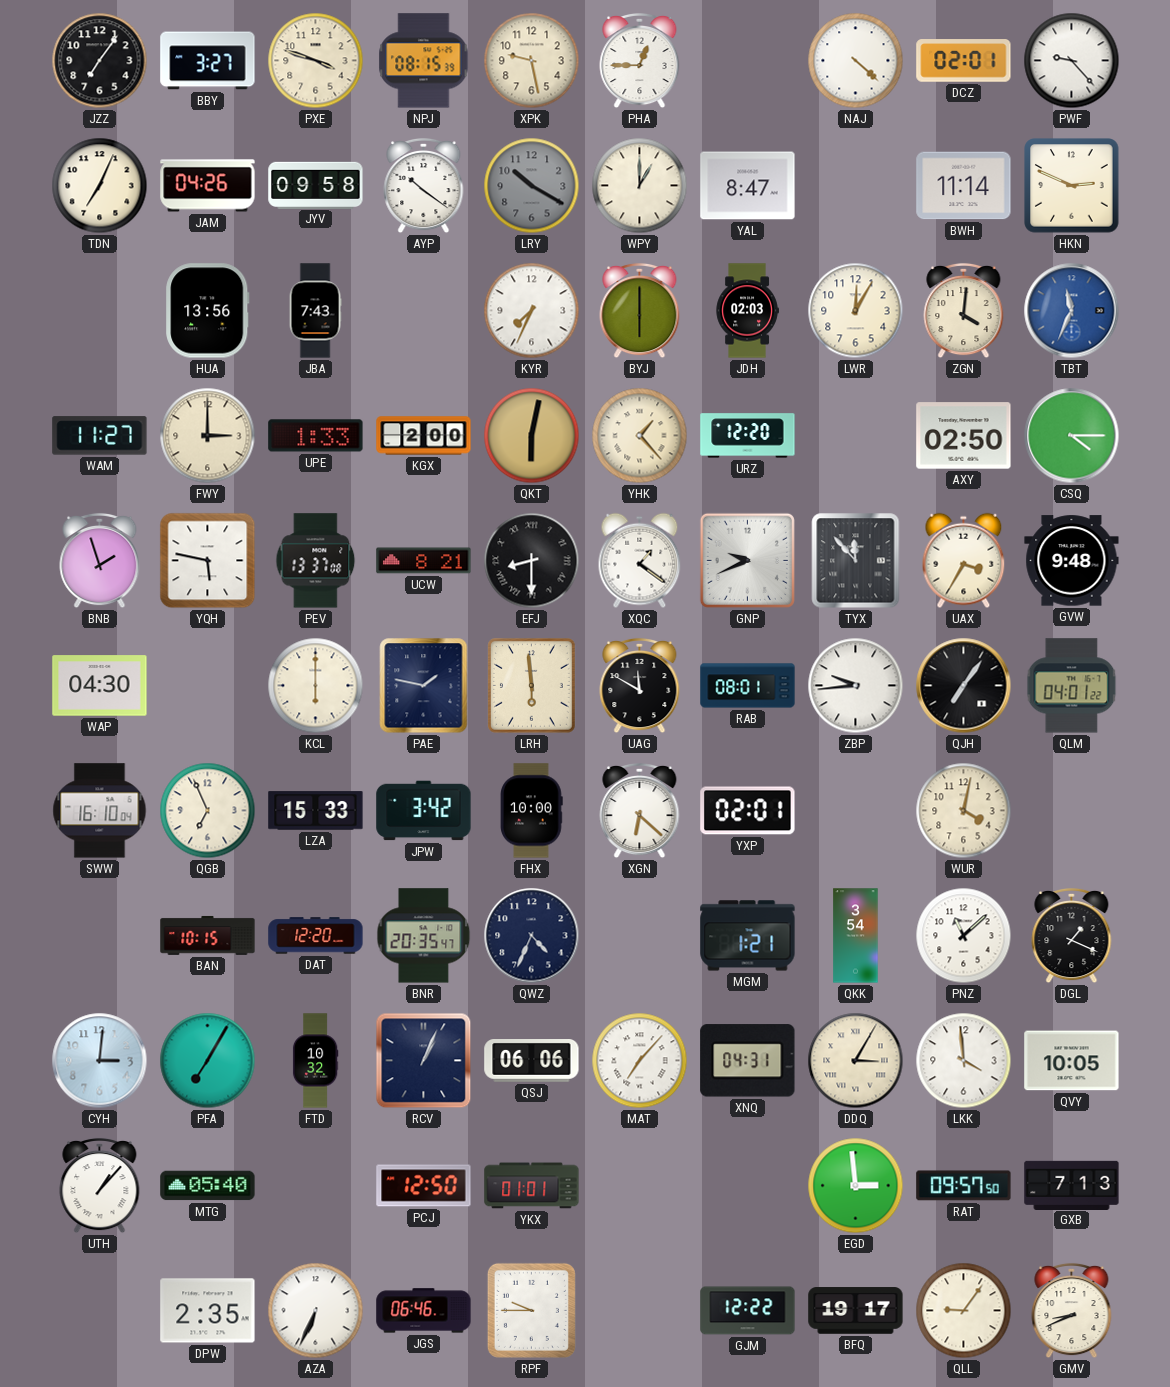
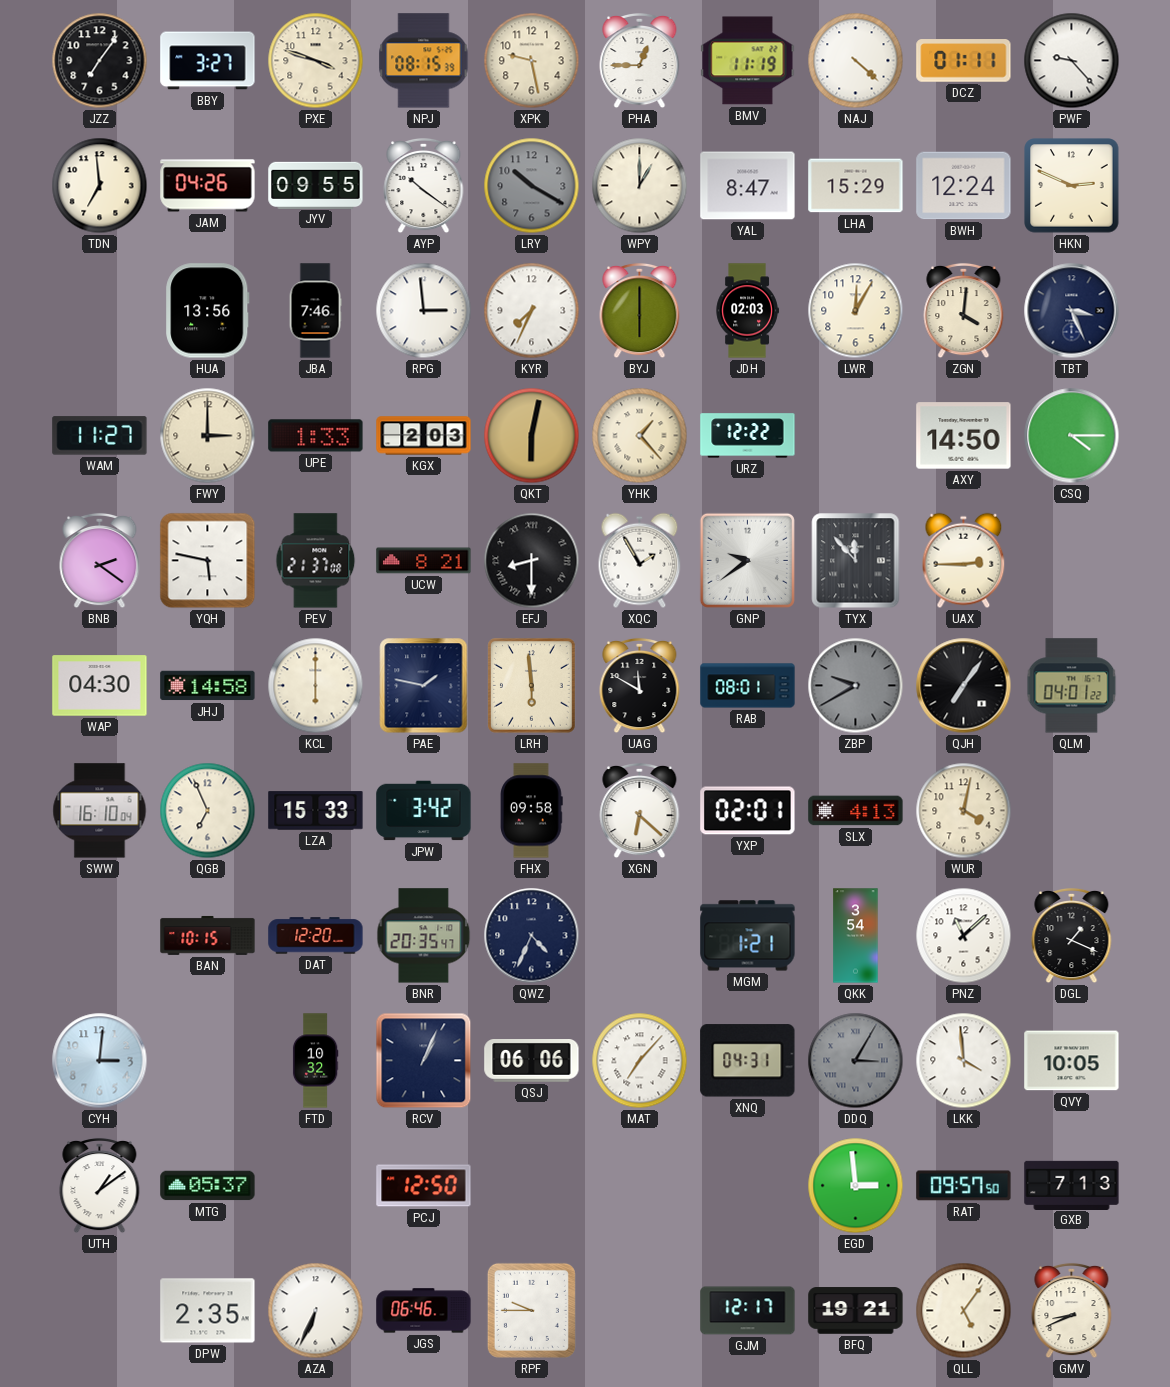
BMV: none -> 11:19 (748, 61)
DCZ: 02:01 -> 01:11 (964, 61)
TDN: 7:04 -> 6:59 (100, 186)
JYV: 09:58 -> 09:55 (316, 185)
LHA: none -> 15:29 (856, 186)
BWH: 11:14 -> 12:24 (964, 186)
JBA: 7:43 -> 7:46 (315, 311)
RPG: none -> 2:59 (424, 311)
TBT: 11:34 -> 3:26 (1072, 311)
TBT dial: blue -> navy (1072, 311)
KGX: 2:00 -> 2:03 (424, 436)
URZ: 12:20 -> 12:22 (748, 436)
AXY: 02:50 -> 14:50 (964, 436)
BNB: 1:57 -> 2:21 (100, 561)
PEV: 13:37 -> 21:37 (316, 561)
XQC: 1:21 -> 1:55 (640, 561)
GNP: 9:41 -> 9:39 (747, 560)
UAX: 3:35 -> 2:45 (964, 561)
GVW: 9:48 -> none (1072, 561)
JHJ: none -> 14:58 (208, 686)
ZBP: 9:44 -> 9:40 (856, 686)
ZBP dial: white -> grey (856, 686)
FHX: 10:00 -> 09:58 (532, 811)
SLX: none -> 4:13 (856, 811)
PFA: 7:05 -> none (208, 1061)
DDQ dial: cream -> grey (856, 1061)
UTH: 1:07 -> 1:09 (100, 1186)
MTG: 05:40 -> 05:37 (208, 1186)
YKX: 01:01 -> none (532, 1186)
GJM: 12:22 -> 12:17 (748, 1311)
BFQ: 19:17 -> 19:21 (856, 1311)
QLL: 9:06 -> 5:06 (964, 1311)
